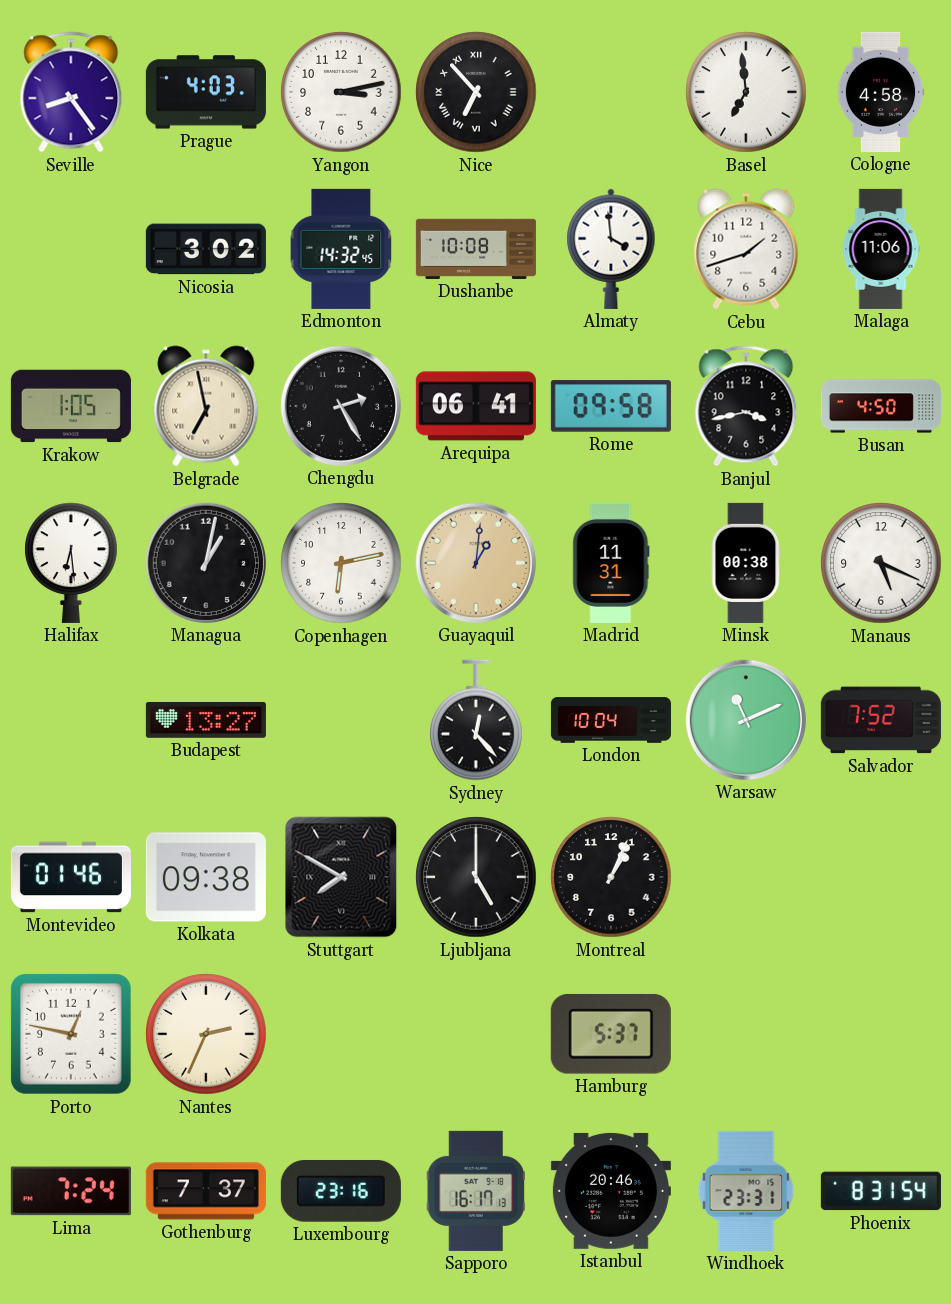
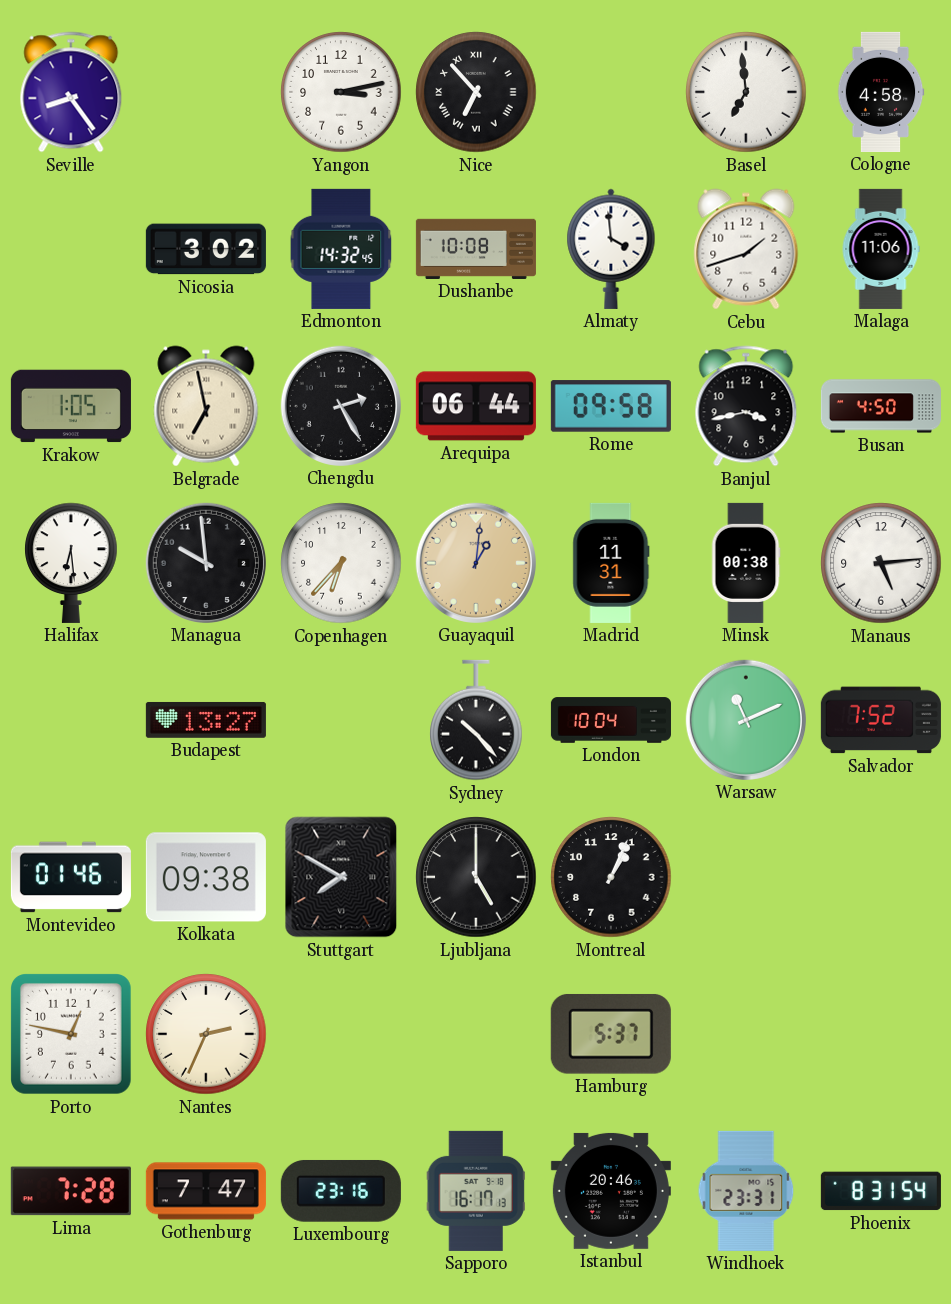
Prague: 4:03 -> none (206, 92)
Arequipa: 06:41 -> 06:44 (476, 406)
Managua: 1:02 -> 9:59 (206, 563)
Copenhagen: 6:13 -> 6:37 (341, 563)
Manaus: 5:19 -> 5:14 (881, 563)
Sydney: 12:23 -> 10:23 (476, 720)
Lima: 7:24 -> 7:28 (71, 1191)
Gothenburg: 7:37 -> 7:47 (206, 1191)
